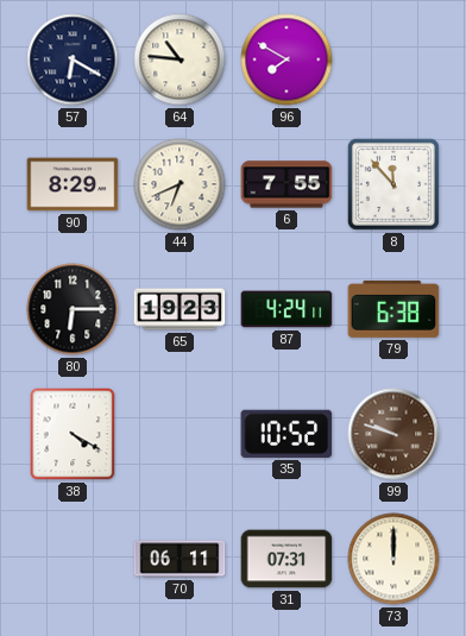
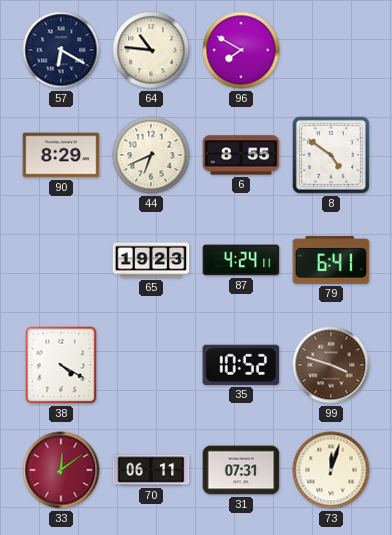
6: 7:55 -> 8:55 (241, 155)
8: 11:53 -> 4:51 (331, 155)
80: 6:15 -> none (73, 309)
79: 6:38 -> 6:41 (331, 260)
99: 9:48 -> 3:48 (331, 365)
33: none -> 12:09 (61, 470)
73: 12:00 -> 12:03 (331, 470)
